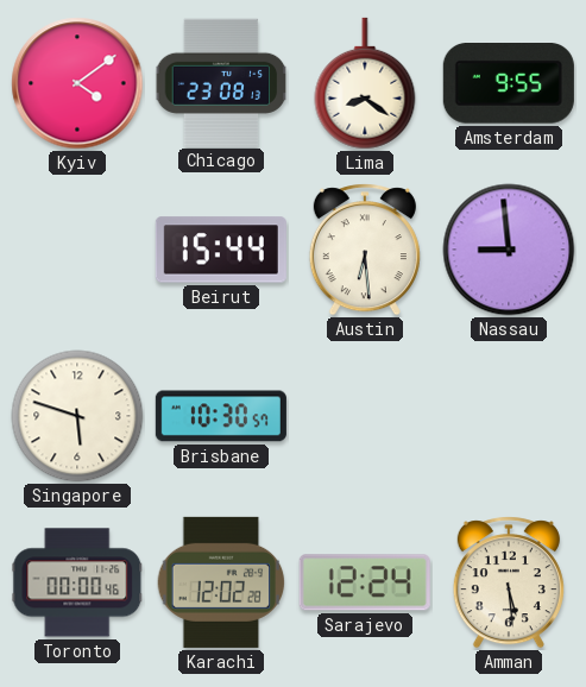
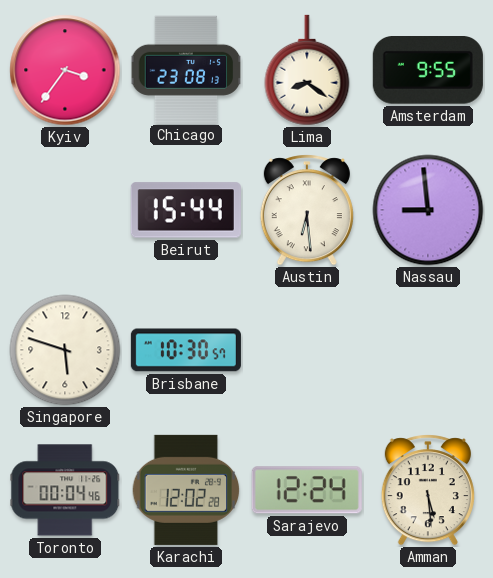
Kyiv: 4:09 -> 3:36 (65, 70)
Toronto: 00:00 -> 00:04 (65, 490)
